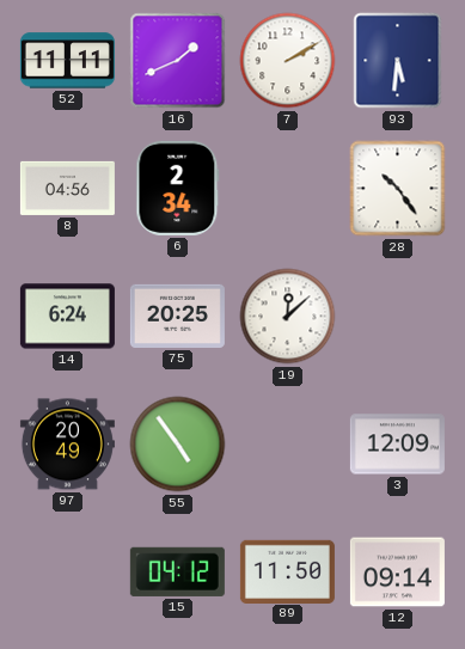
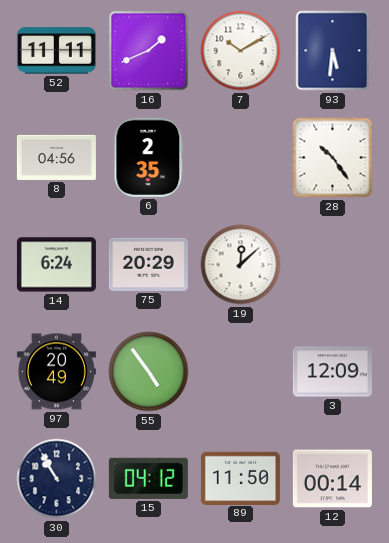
7: 2:10 -> 10:10 (241, 51)
6: 2:34 -> 2:35 (149, 157)
75: 20:25 -> 20:29 (148, 264)
30: none -> 10:55 (57, 479)
12: 09:14 -> 00:14 (332, 479)
